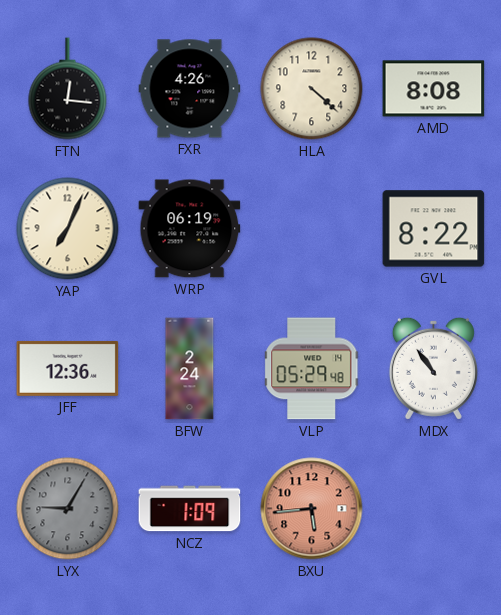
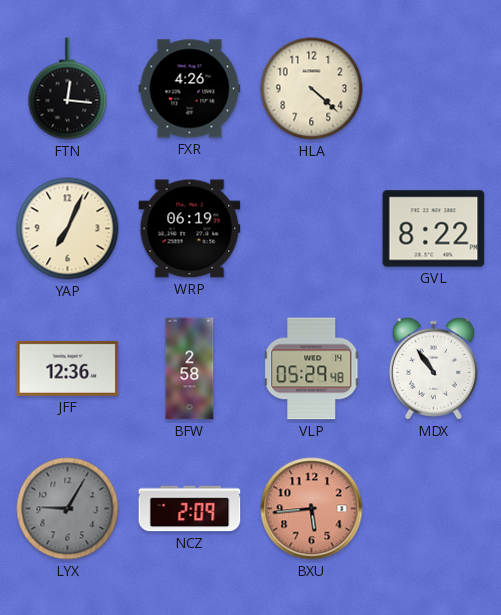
AMD: 8:08 -> none (434, 89)
BFW: 2:24 -> 2:58 (190, 369)
NCZ: 1:09 -> 2:09 (190, 509)
